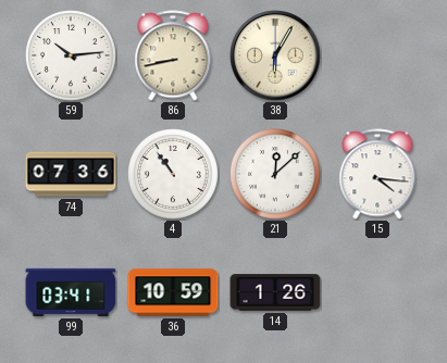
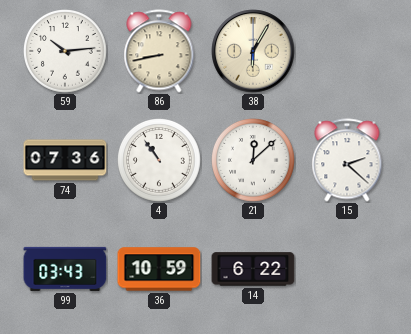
15: 4:16 -> 2:22 (347, 160)
99: 03:41 -> 03:43 (65, 269)
14: 1:26 -> 6:22 (253, 269)
